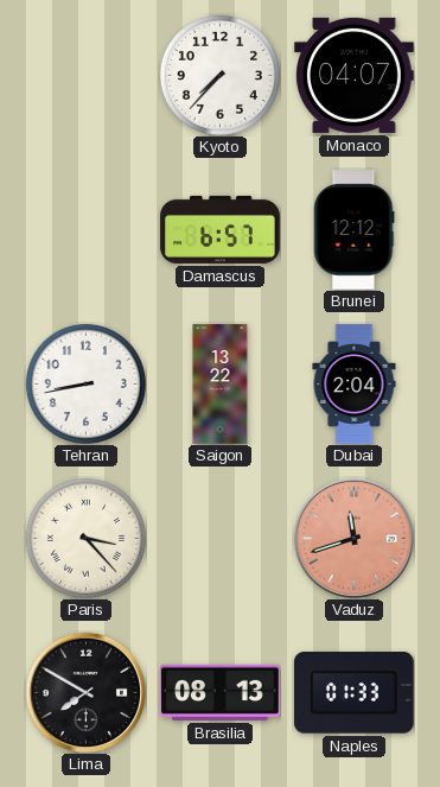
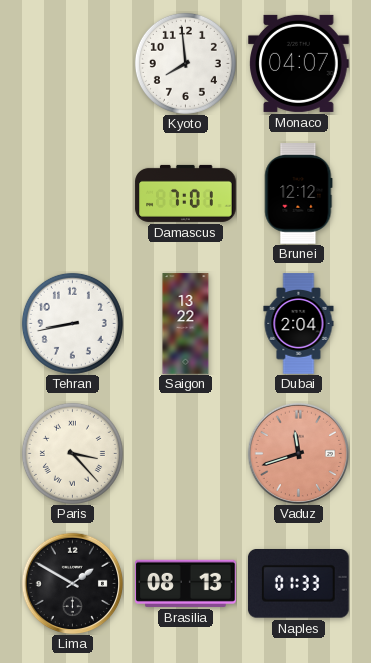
Kyoto: 7:37 -> 7:59 (185, 63)
Damascus: 6:57 -> 7:01 (186, 193)
Lima: 7:50 -> 1:50 (72, 583)
